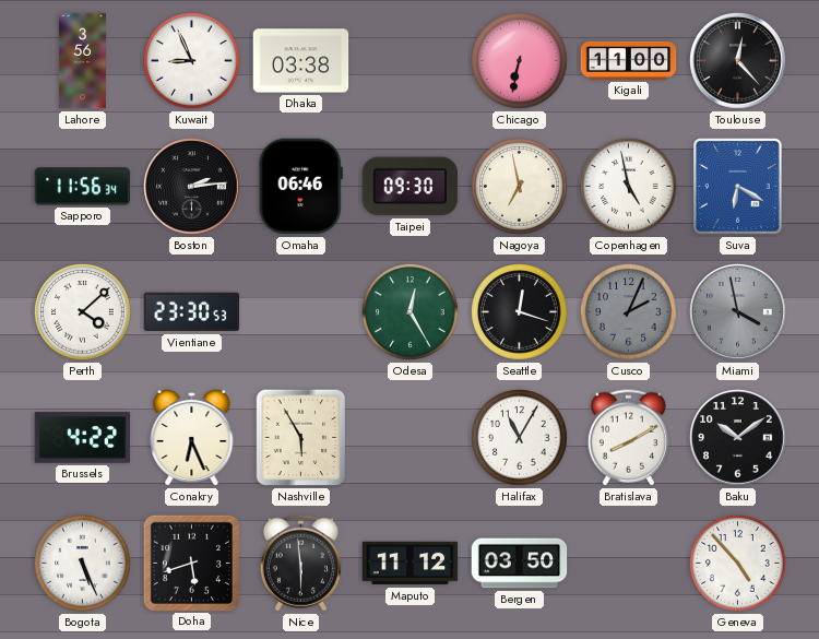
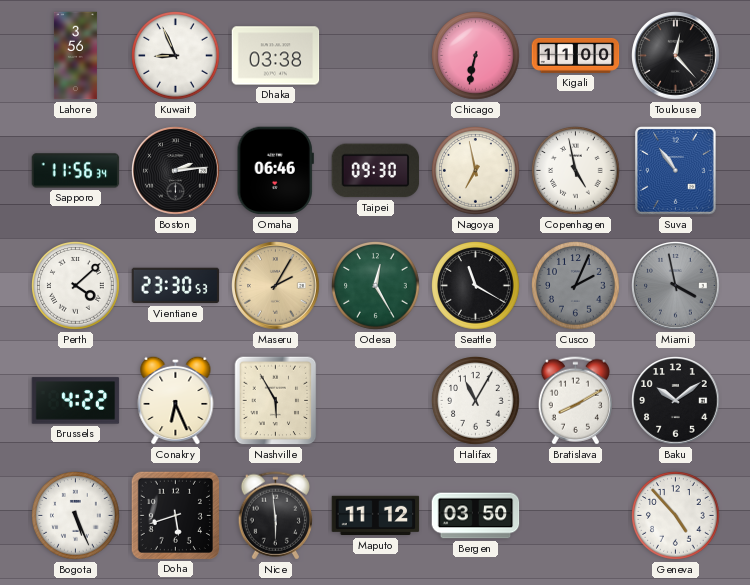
Suva: 6:20 -> 10:54 (676, 171)
Maseru: none -> 2:05 (276, 286)
Seattle: 12:18 -> 11:20 (476, 286)
